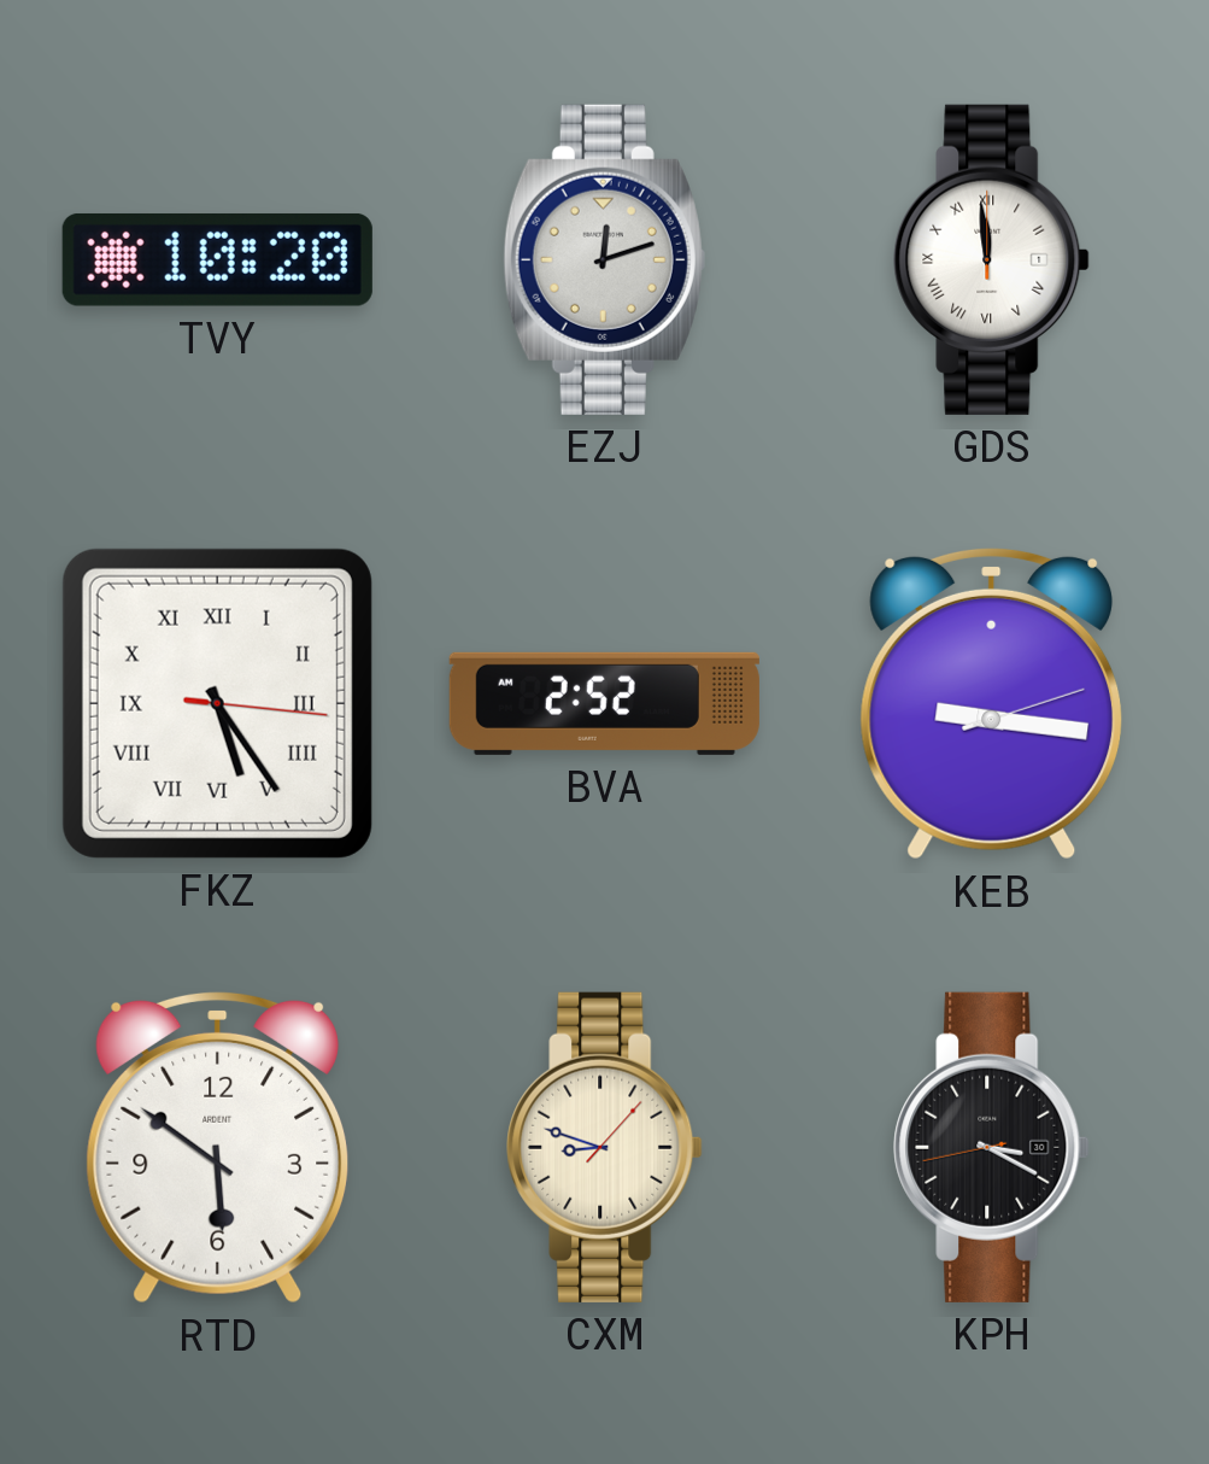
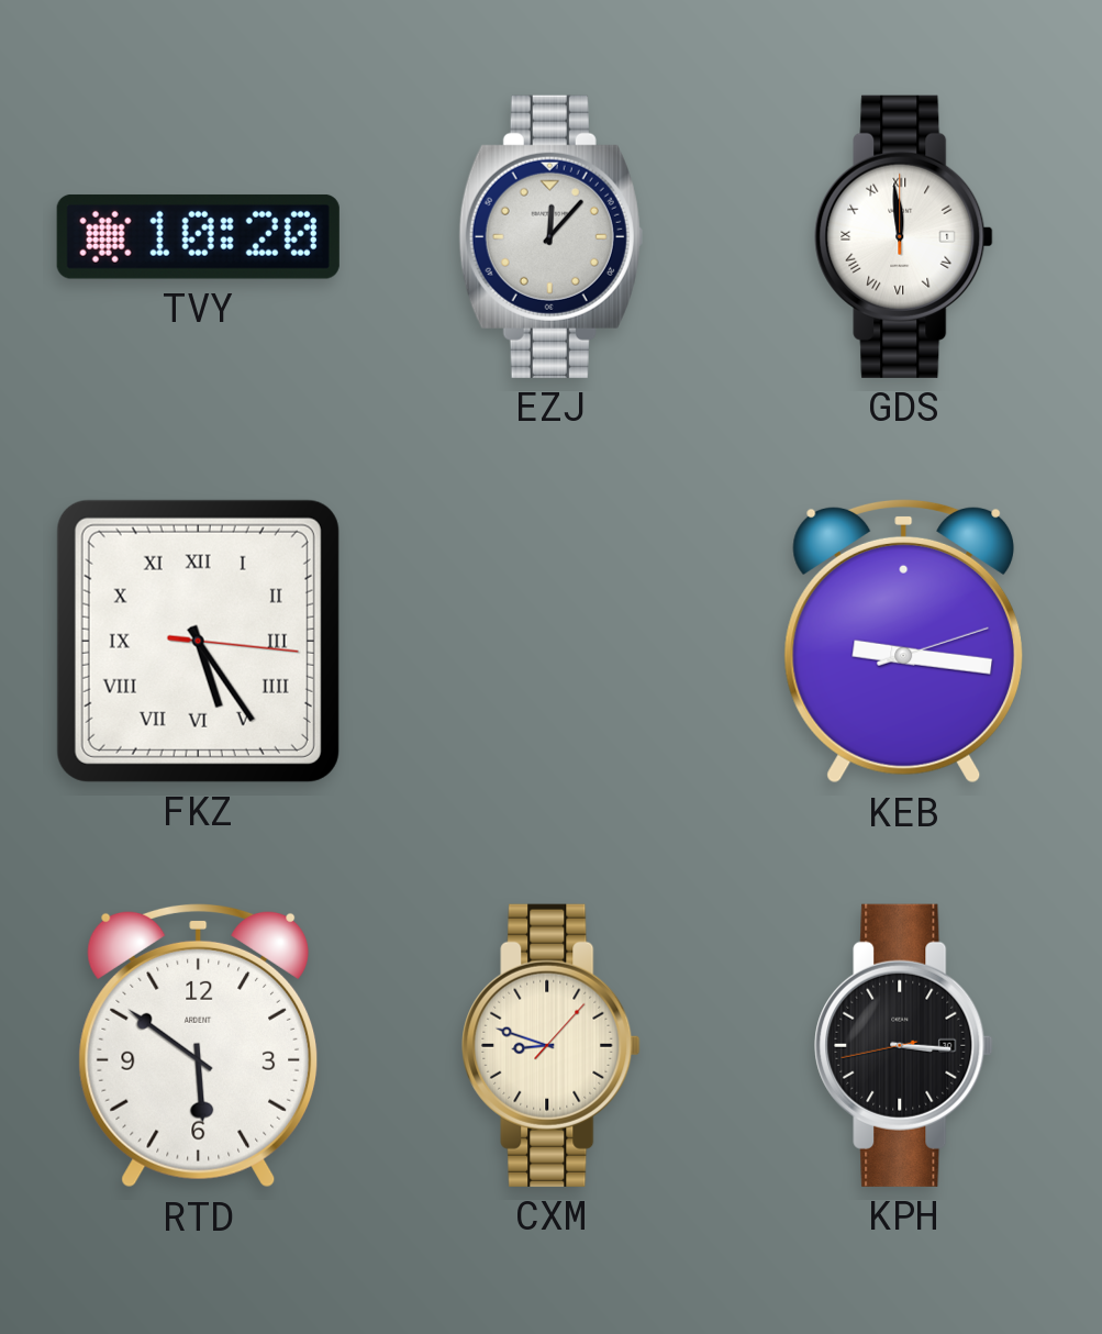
EZJ: 12:12 -> 12:07 (550, 236)
BVA: 2:52 -> none (604, 703)
KPH: 3:19 -> 3:15 (904, 1045)
